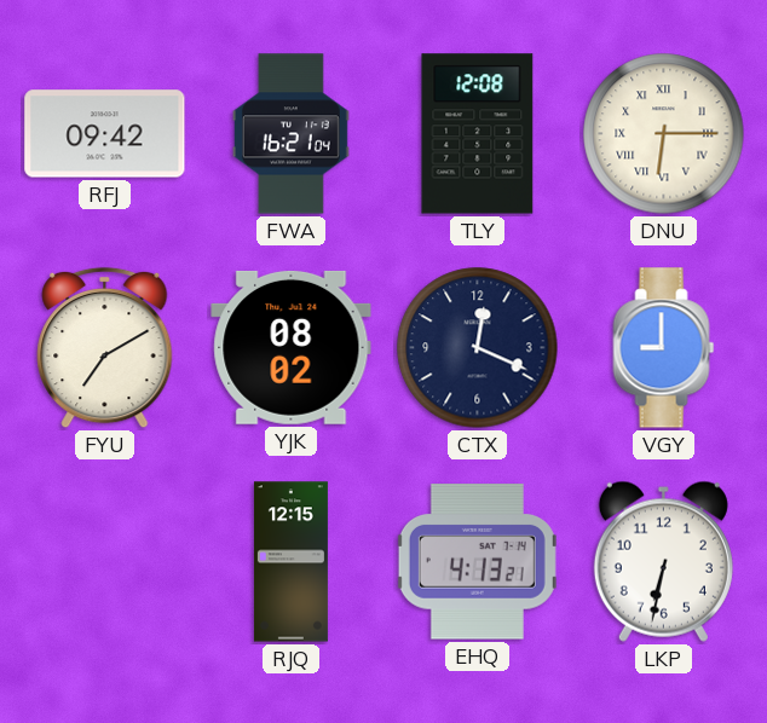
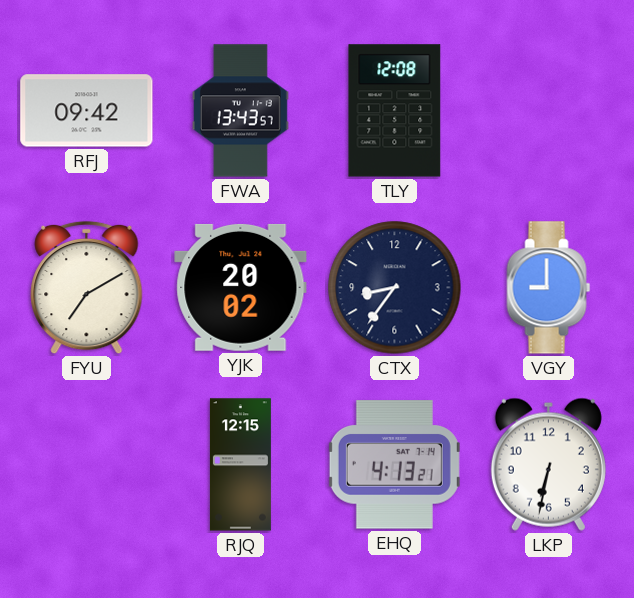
FWA: 16:21 -> 13:43 (240, 111)
DNU: 6:15 -> none (664, 134)
YJK: 08:02 -> 20:02 (241, 287)
CTX: 12:19 -> 8:36 (395, 288)
